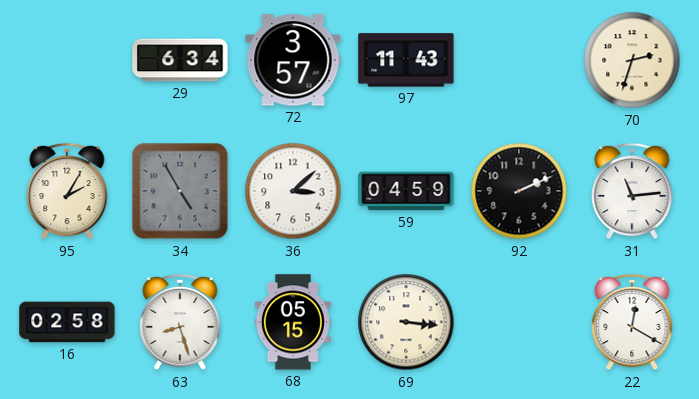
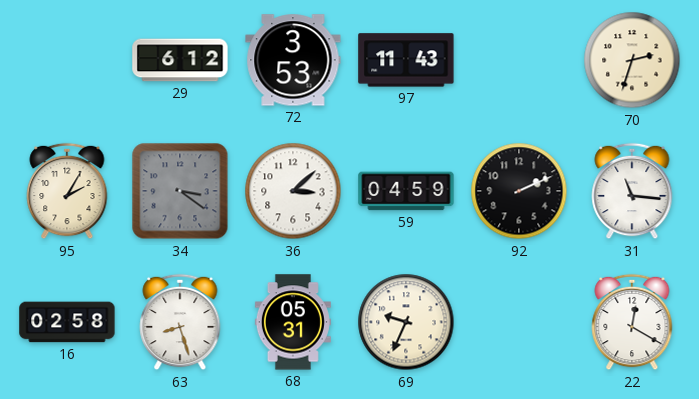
29: 6:34 -> 6:12 (180, 60)
72: 3:57 -> 3:53 (293, 60)
34: 4:55 -> 3:21 (180, 191)
31: 11:14 -> 11:16 (632, 191)
68: 05:15 -> 05:31 (293, 322)
69: 3:16 -> 9:34 (406, 322)
